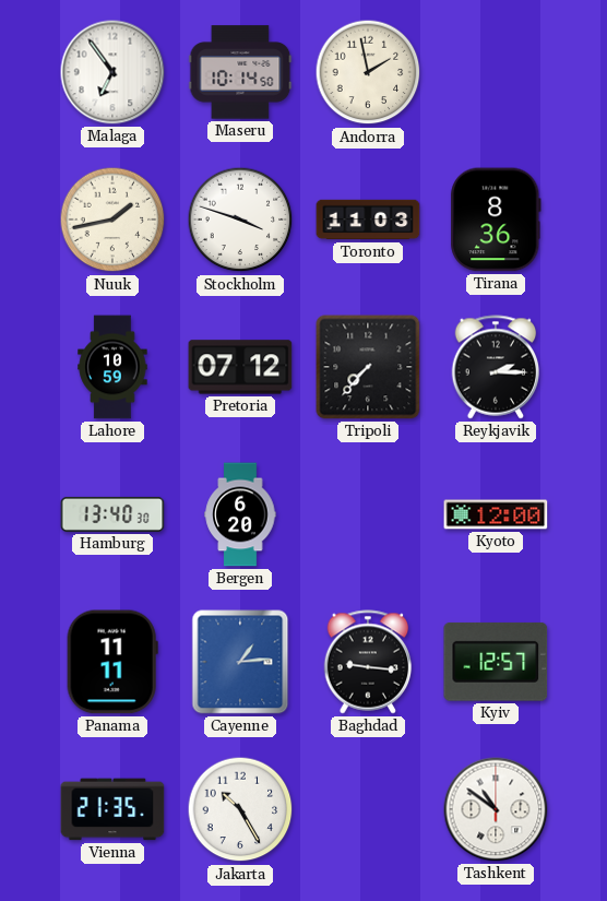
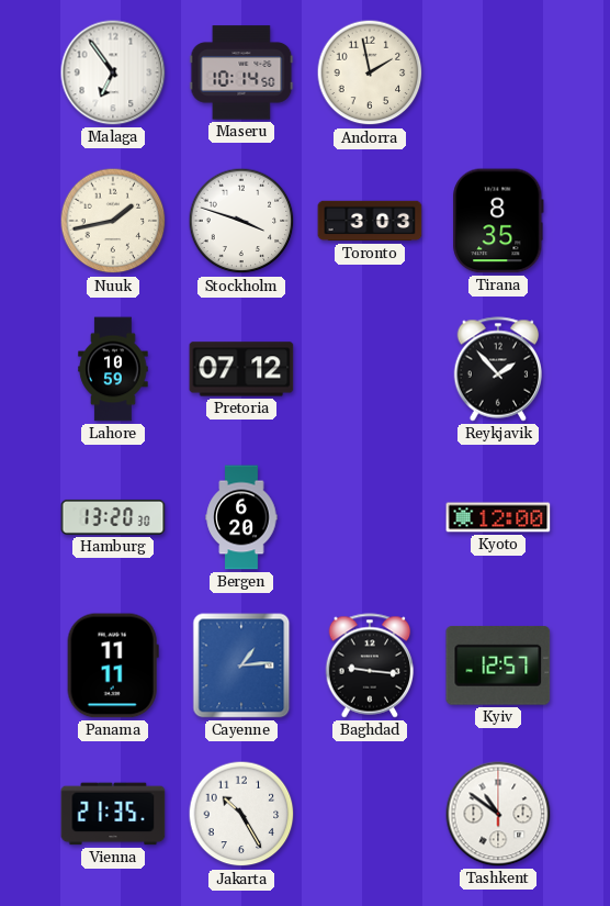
Toronto: 11:03 -> 3:03 (370, 221)
Tirana: 8:36 -> 8:35 (498, 221)
Tripoli: 7:37 -> none (368, 367)
Reykjavik: 2:15 -> 1:53 (498, 369)
Hamburg: 13:40 -> 13:20 (113, 517)
